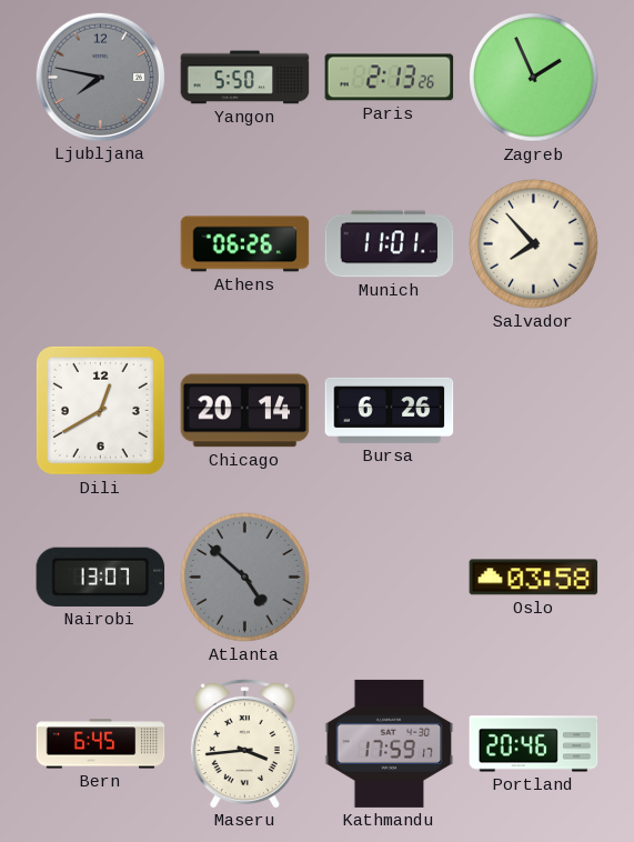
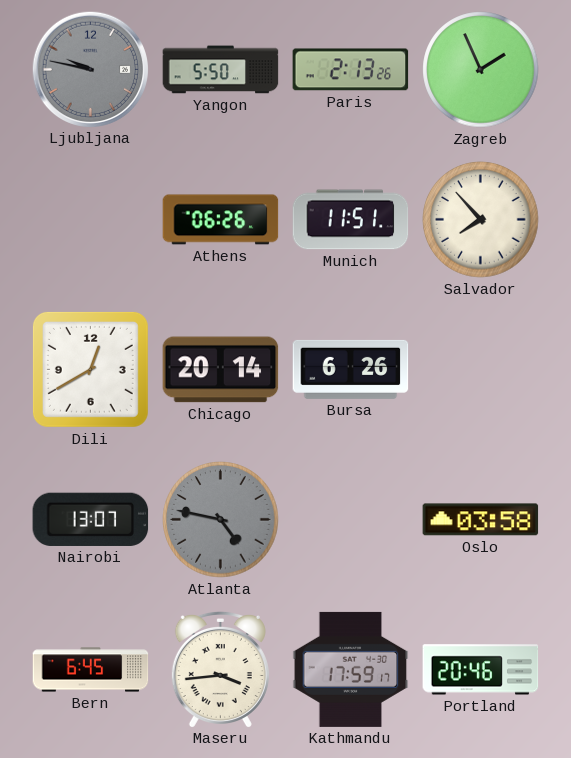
Ljubljana: 7:47 -> 9:47 (90, 69)
Munich: 11:01 -> 11:51 (351, 220)
Atlanta: 4:52 -> 4:47 (221, 520)
